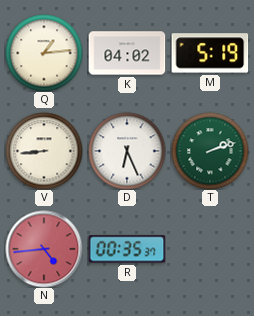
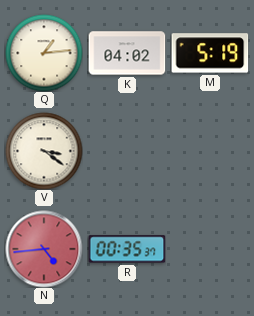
V: 8:44 -> 3:21 (44, 151)
D: 6:26 -> none (127, 151)
T: 2:12 -> none (210, 151)
